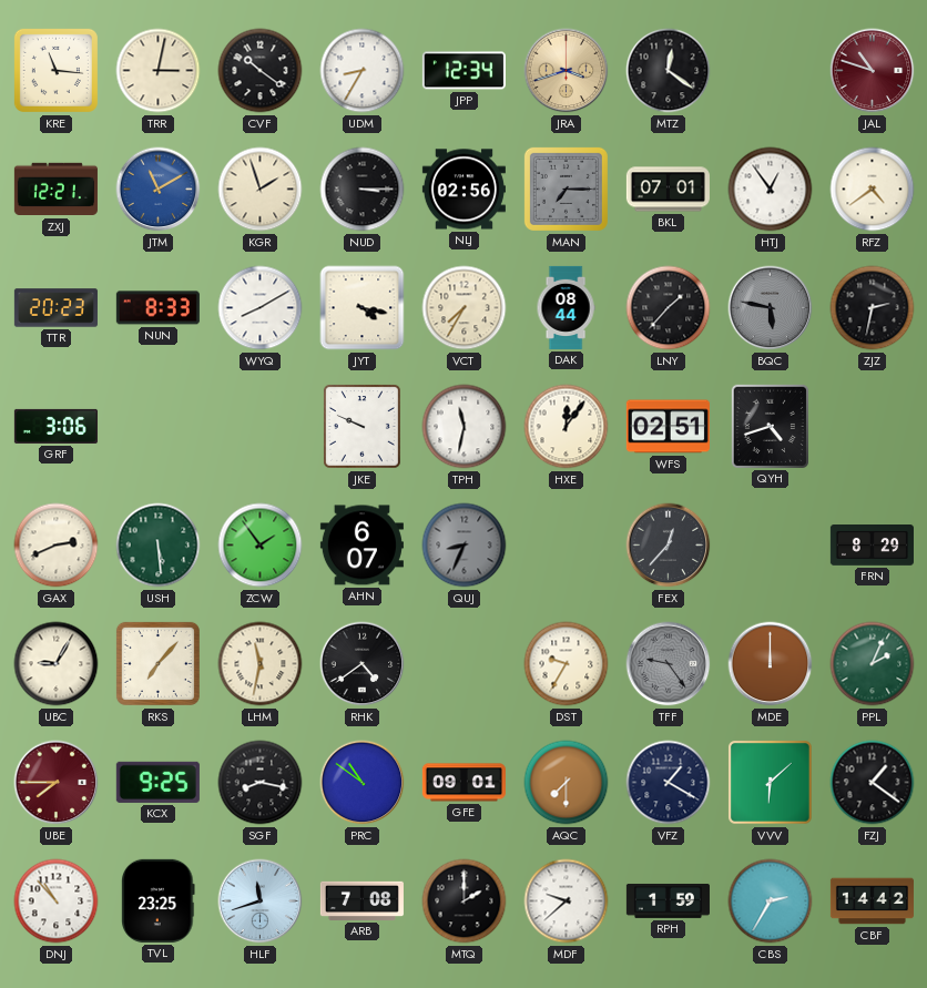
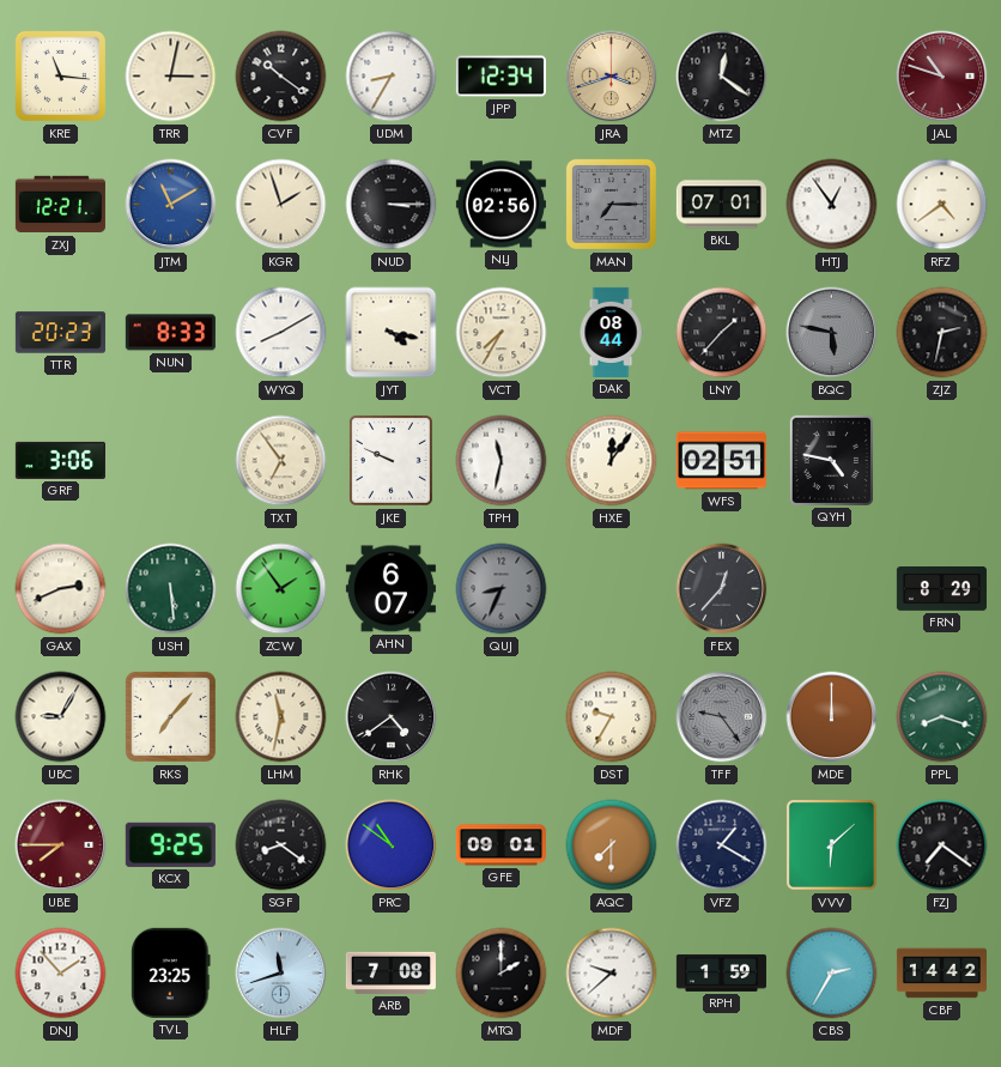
TXT: none -> 6:54 (281, 461)
QYH: 4:42 -> 4:47 (831, 460)
PPL: 2:04 -> 8:18 (942, 717)
SGF: 8:17 -> 8:21 (281, 845)
FZJ: 1:21 -> 7:21 (942, 845)
DNJ: 10:53 -> 1:53 (61, 974)
